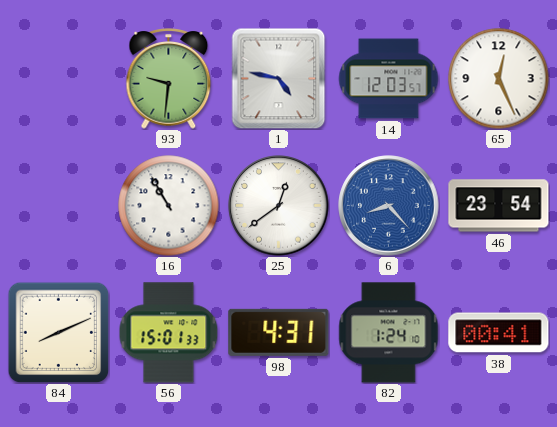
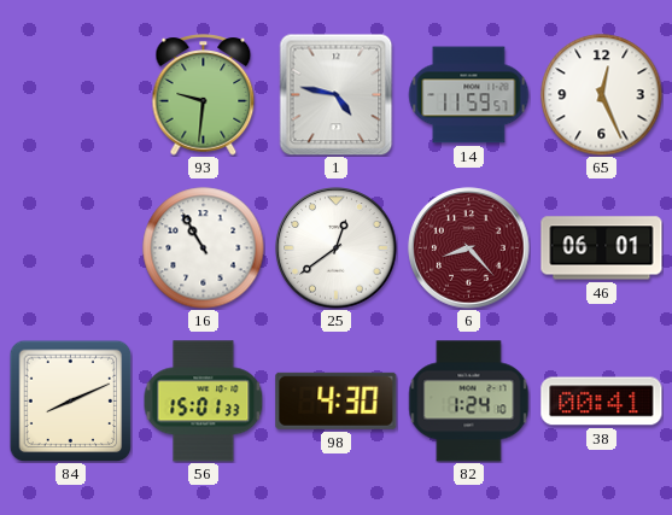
14: 12:03 -> 11:59 (468, 95)
6 dial: blue -> burgundy (469, 248)
46: 23:54 -> 06:01 (602, 248)
98: 4:31 -> 4:30 (337, 400)
